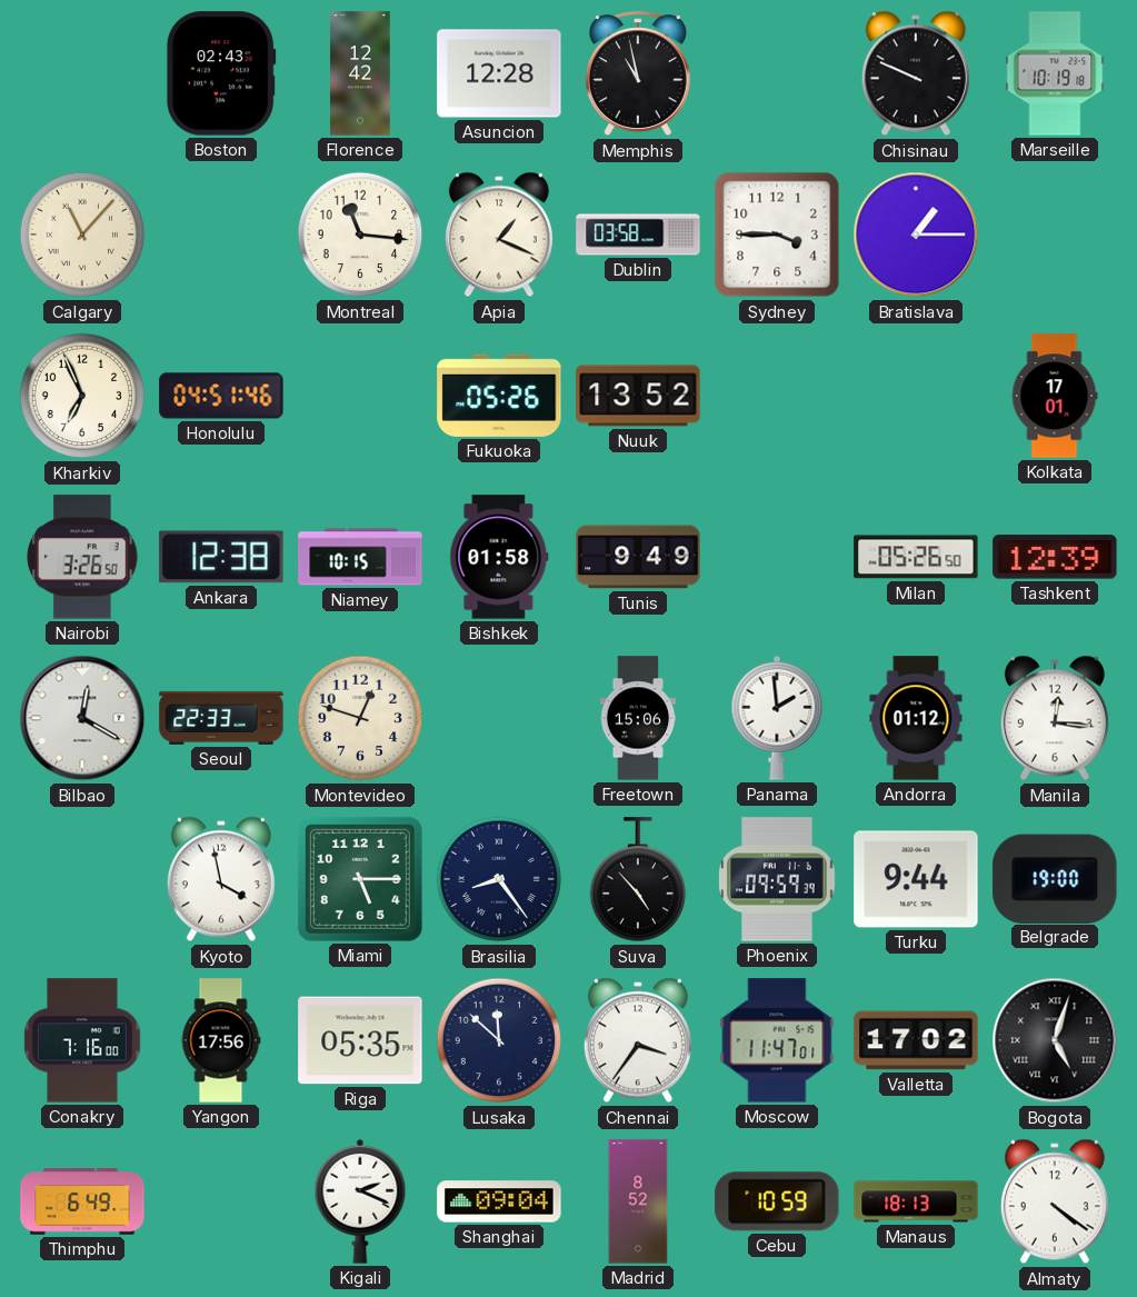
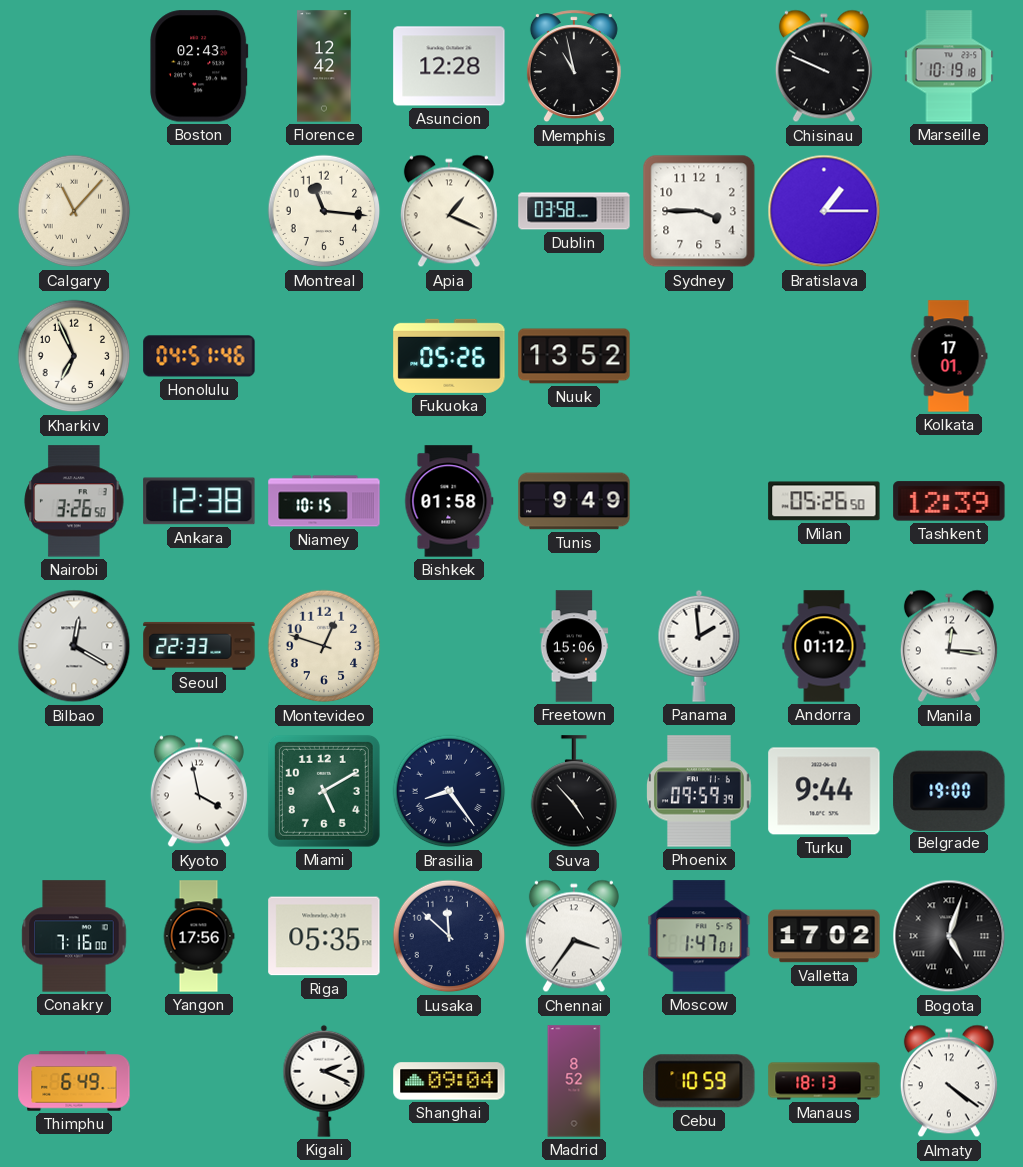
Miami: 5:15 -> 5:10 (324, 791)
Moscow: 11:47 -> 1:47 (699, 936)
